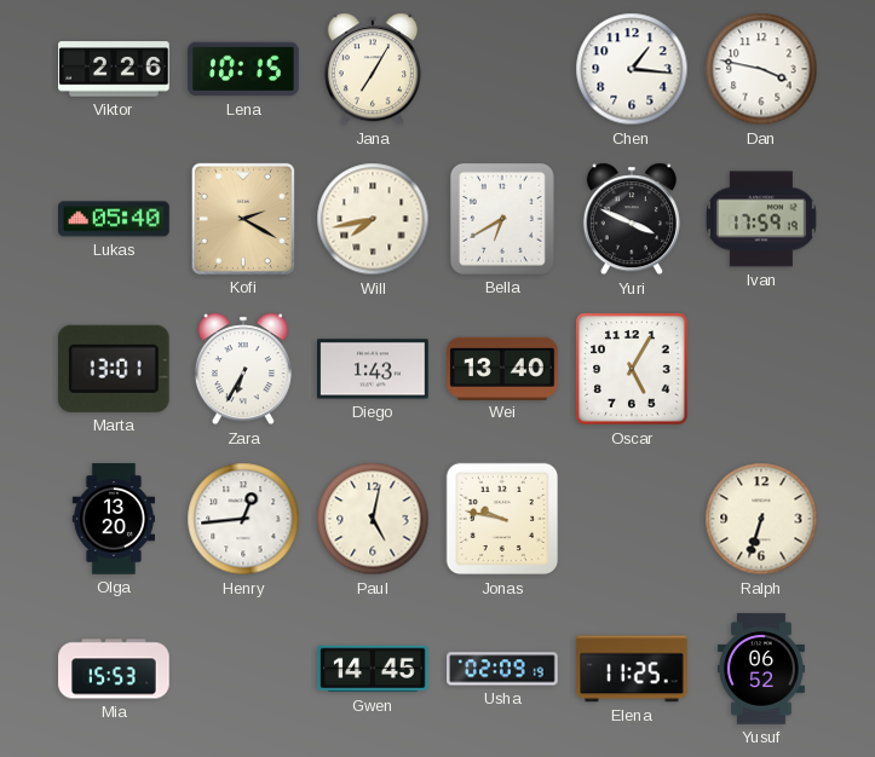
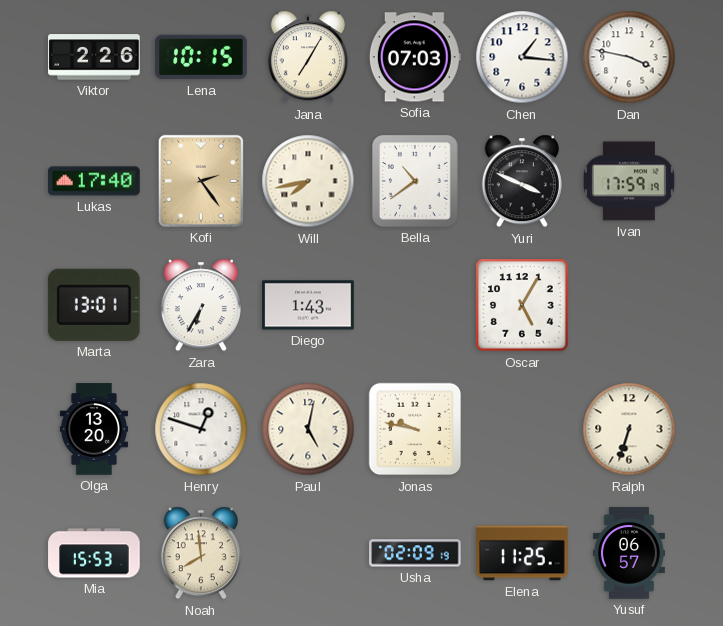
Sofia: none -> 07:03 (415, 57)
Lukas: 05:40 -> 17:40 (94, 181)
Kofi: 2:20 -> 2:24 (201, 181)
Bella: 6:40 -> 10:39 (415, 181)
Wei: 13:40 -> none (502, 368)
Henry: 12:44 -> 12:48 (201, 429)
Noah: none -> 7:59 (201, 553)
Gwen: 14:45 -> none (373, 669)
Yusuf: 06:52 -> 06:57 (629, 553)
